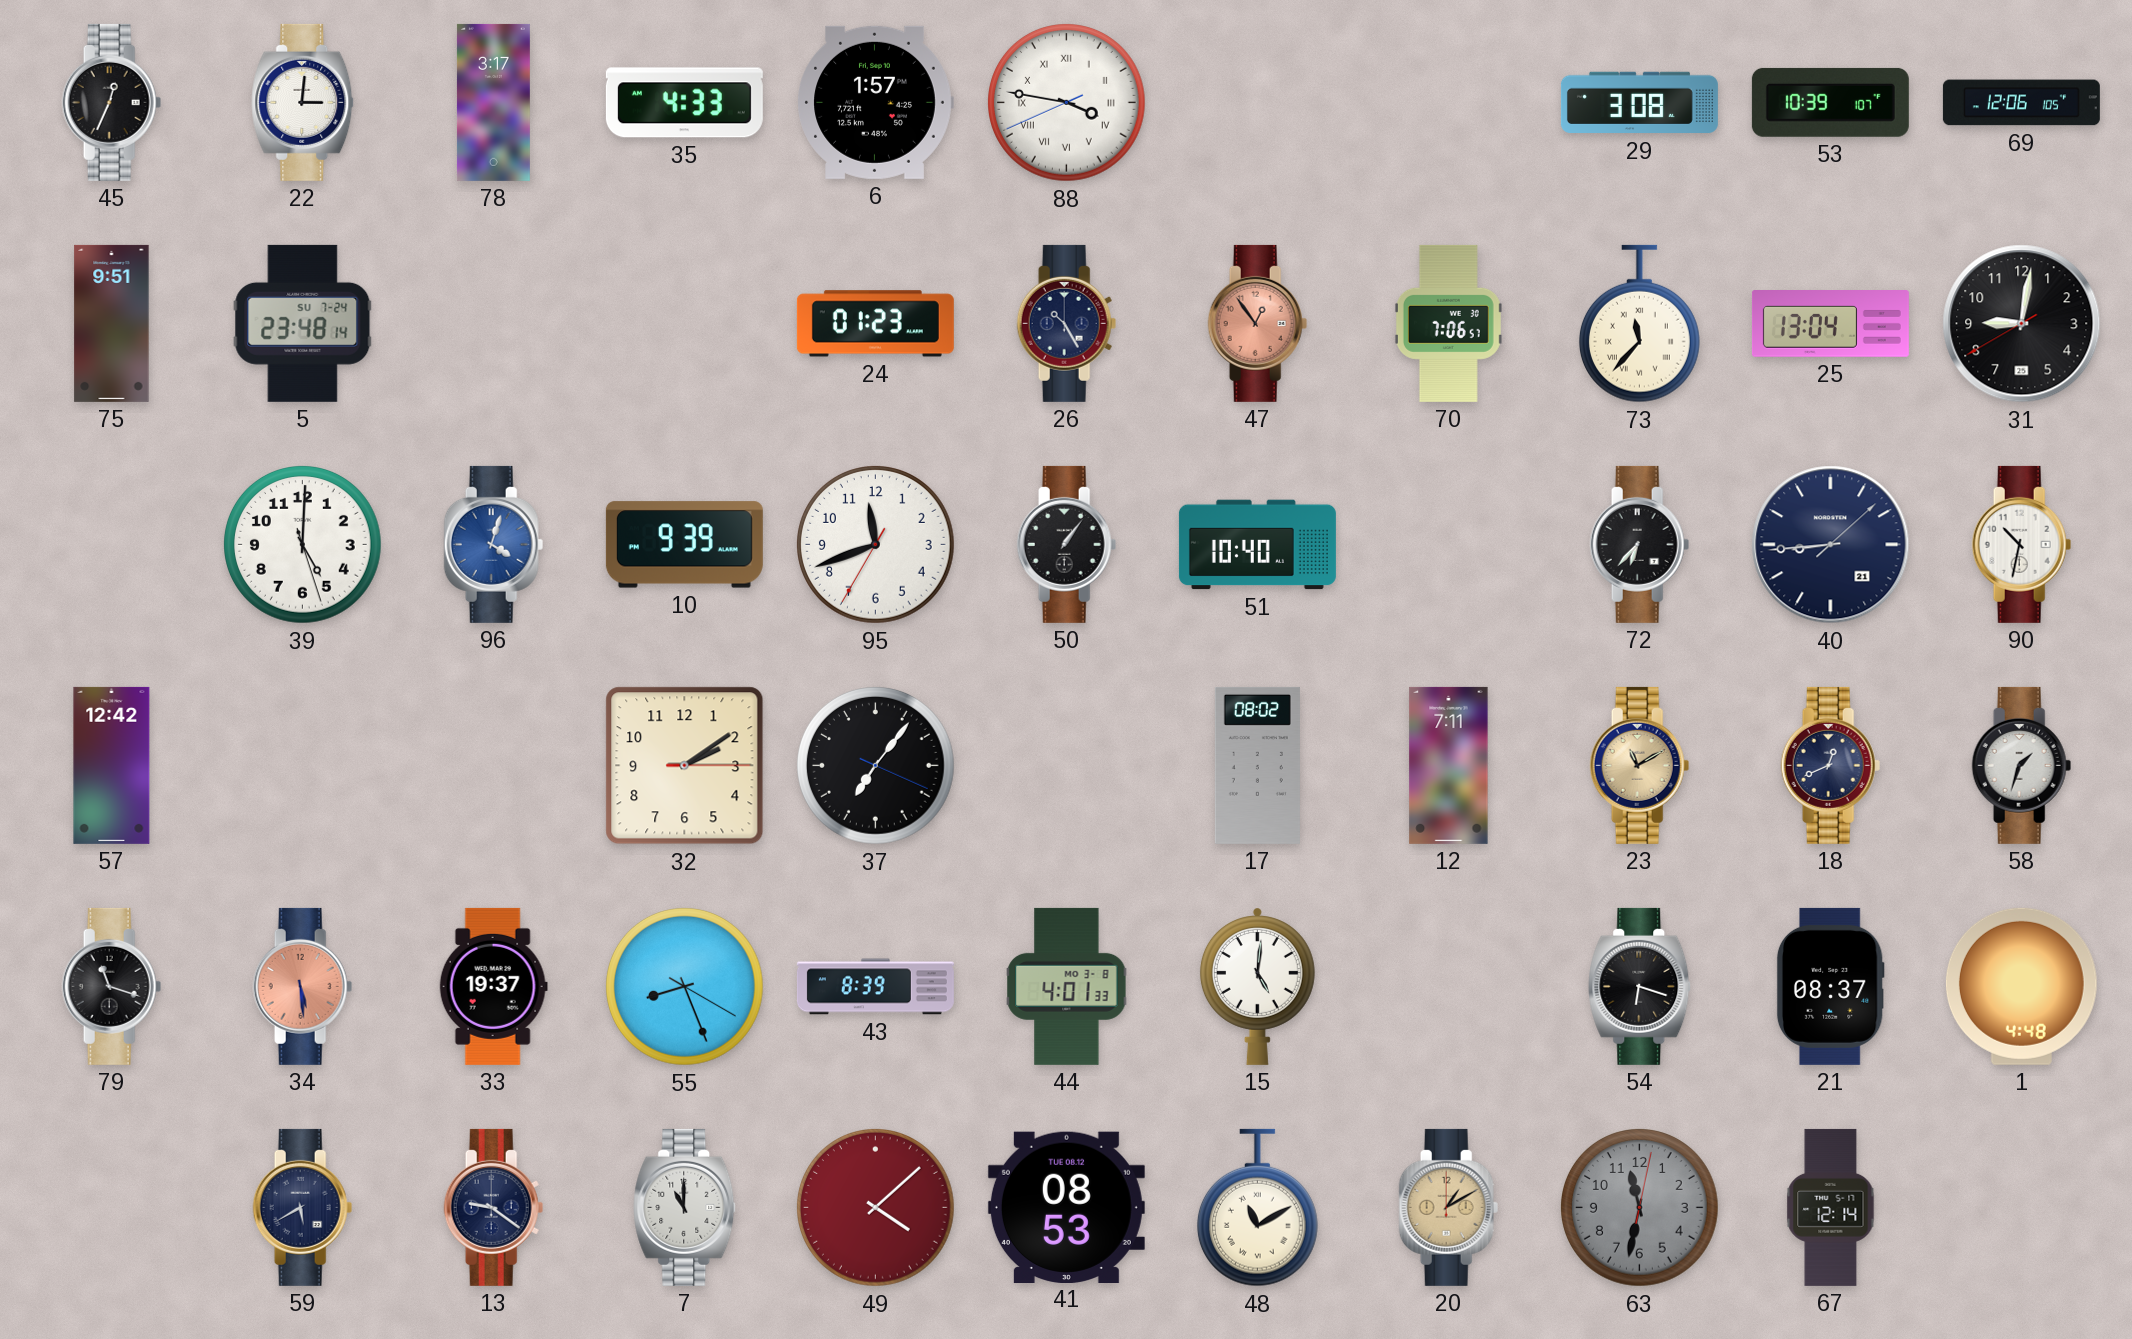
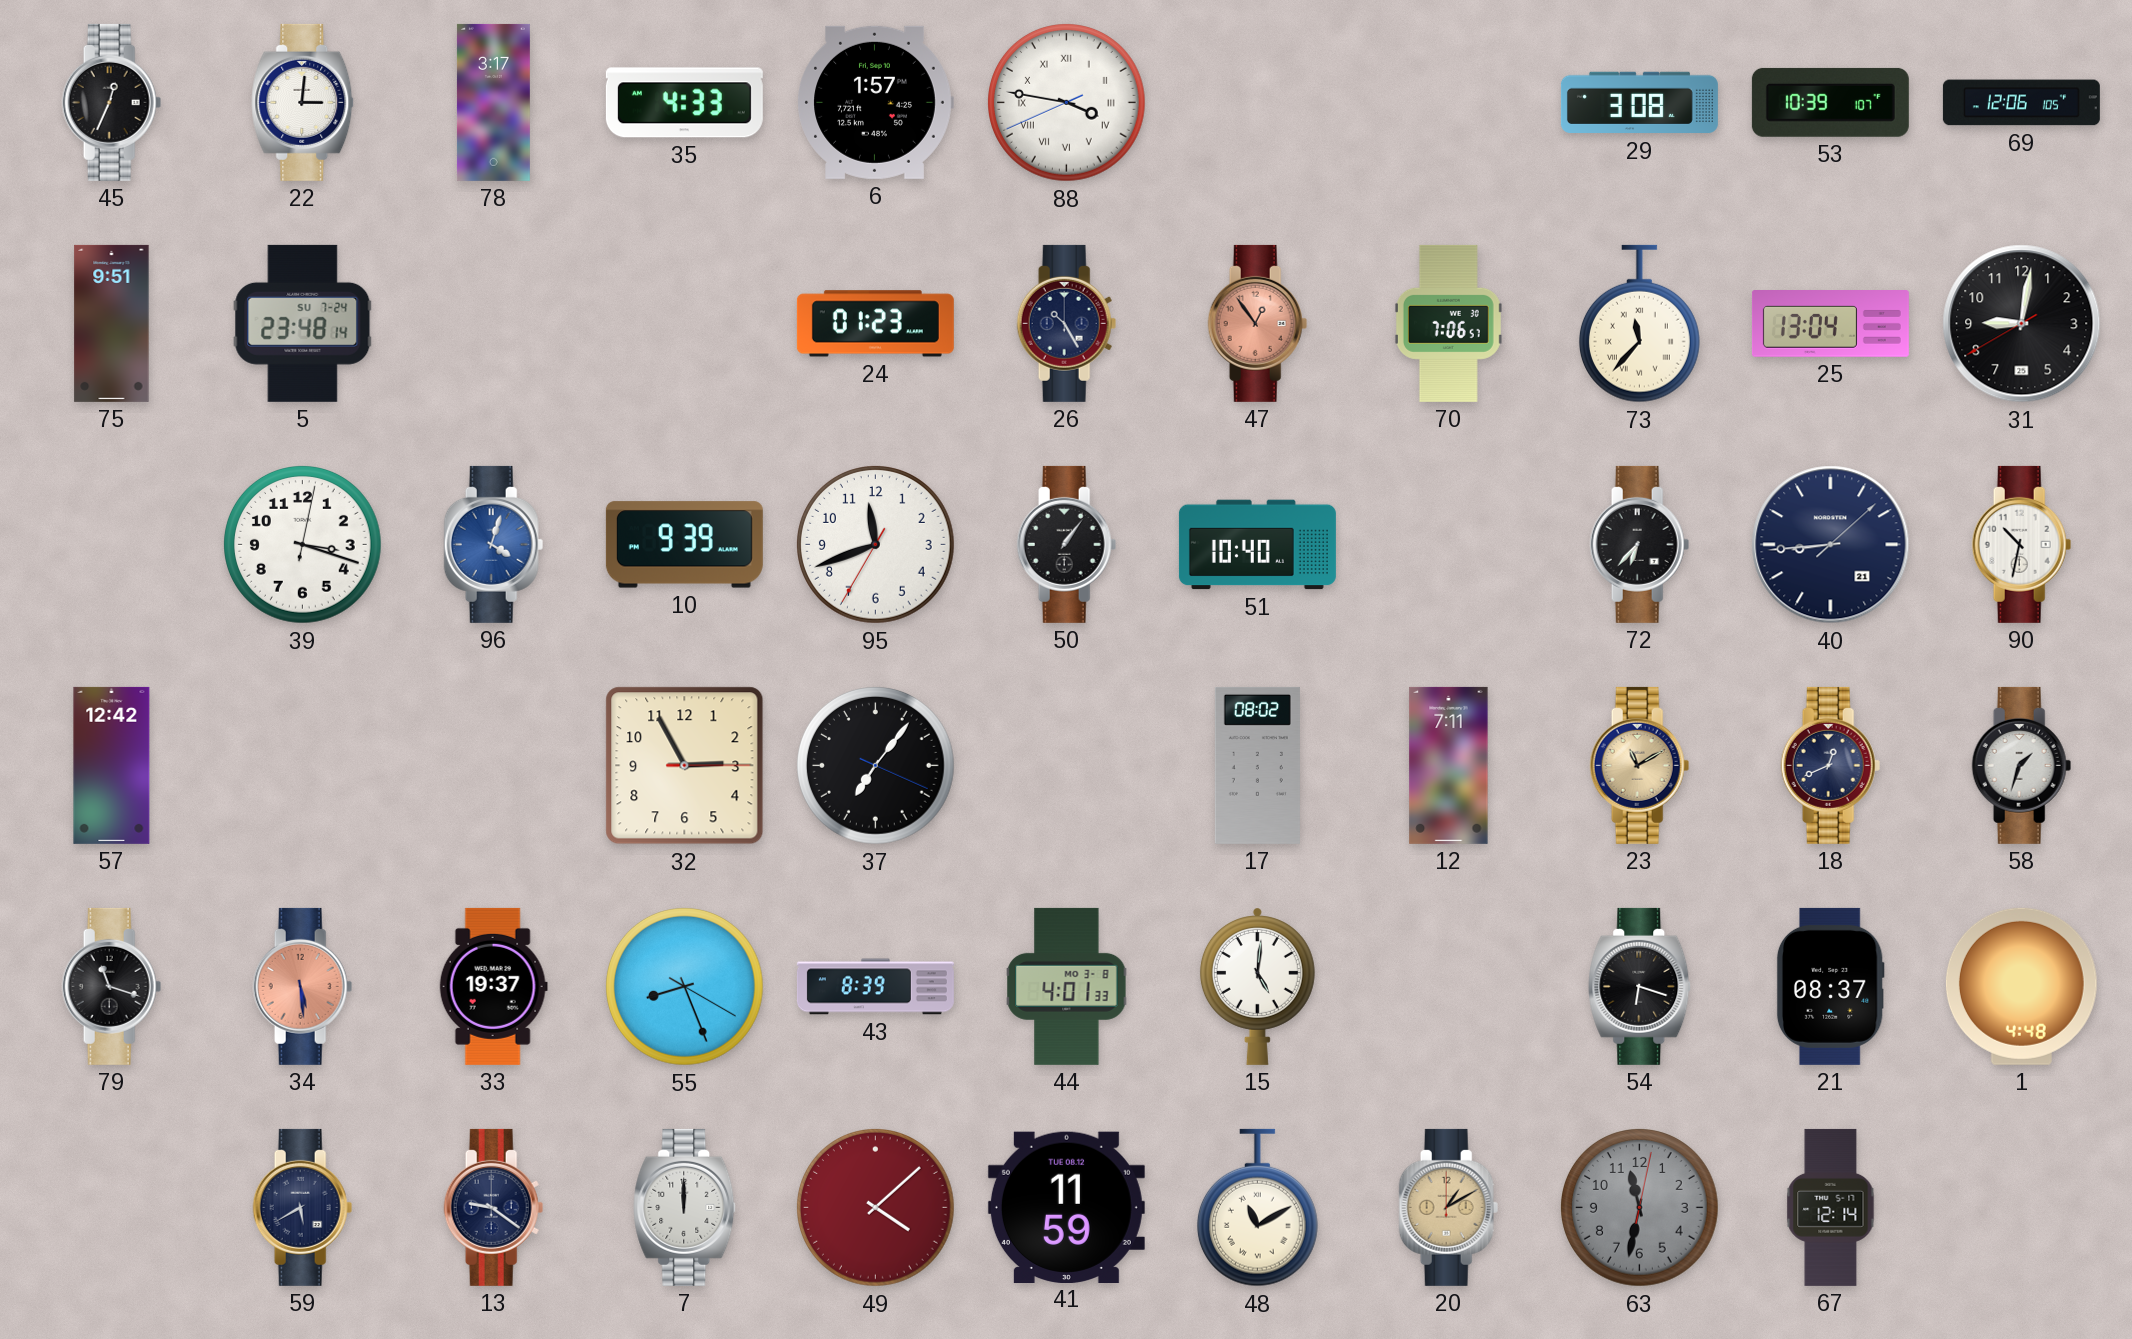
39: 5:00 -> 3:18 (303, 545)
32: 2:09 -> 2:55 (685, 766)
7: 11:00 -> 12:00 (685, 1207)
41: 08:53 -> 11:59 (1066, 1207)
